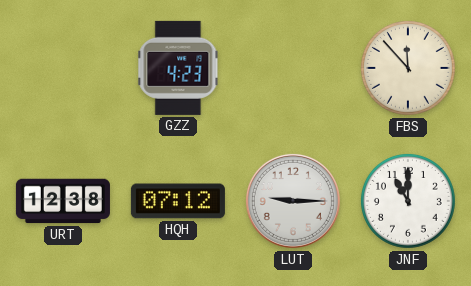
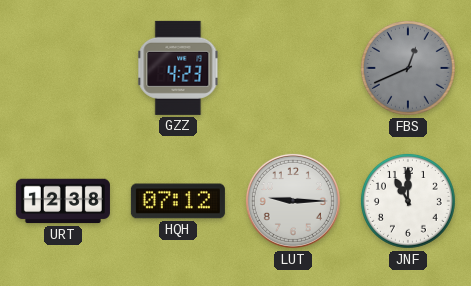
FBS: 11:53 -> 12:41 (408, 68)
FBS dial: cream -> grey (408, 68)
